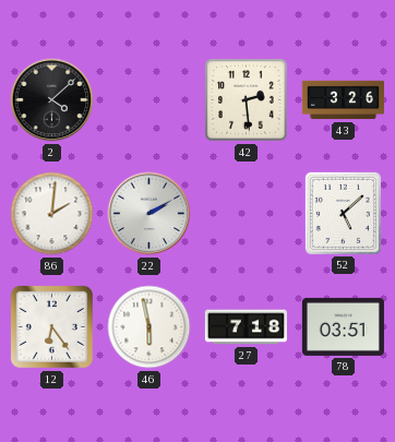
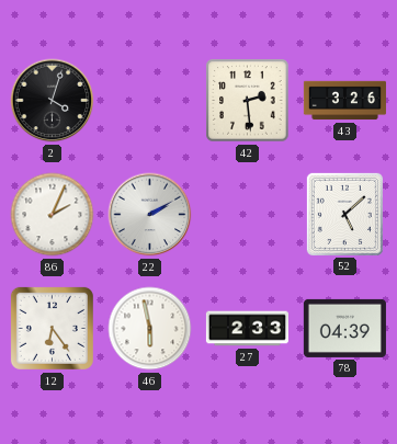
2: 4:08 -> 4:03 (53, 101)
86: 2:01 -> 2:04 (53, 215)
27: 7:18 -> 2:33 (247, 329)
78: 03:51 -> 04:39 (344, 328)
